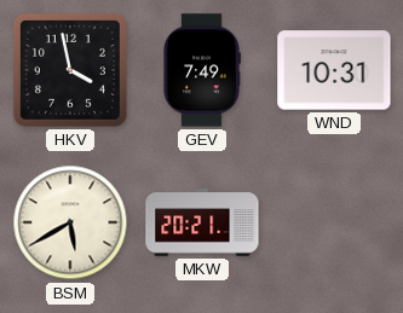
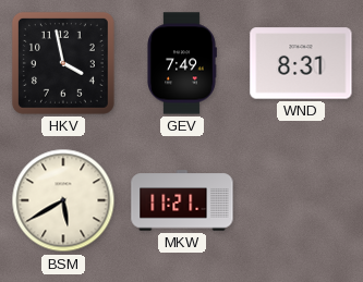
WND: 10:31 -> 8:31 (301, 63)
MKW: 20:21 -> 11:21 (182, 200)
